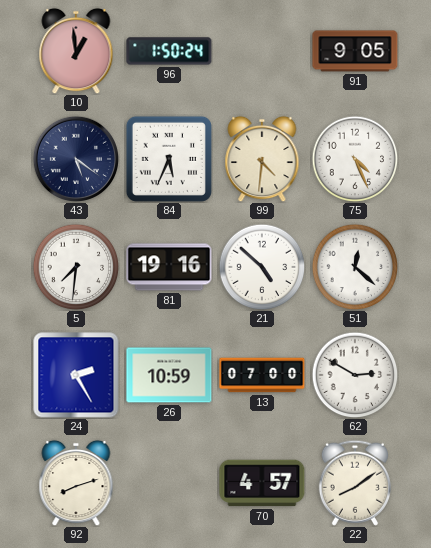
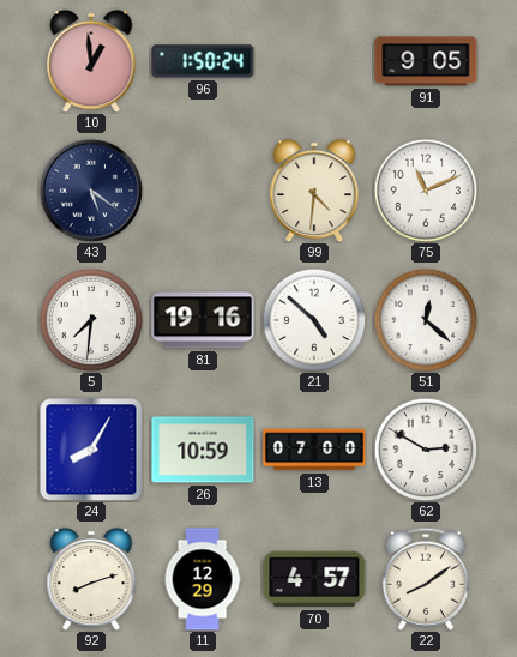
84: 5:34 -> none (169, 159)
75: 4:26 -> 11:11 (426, 191)
24: 2:25 -> 8:05 (91, 450)
11: none -> 12:29 (203, 579)
